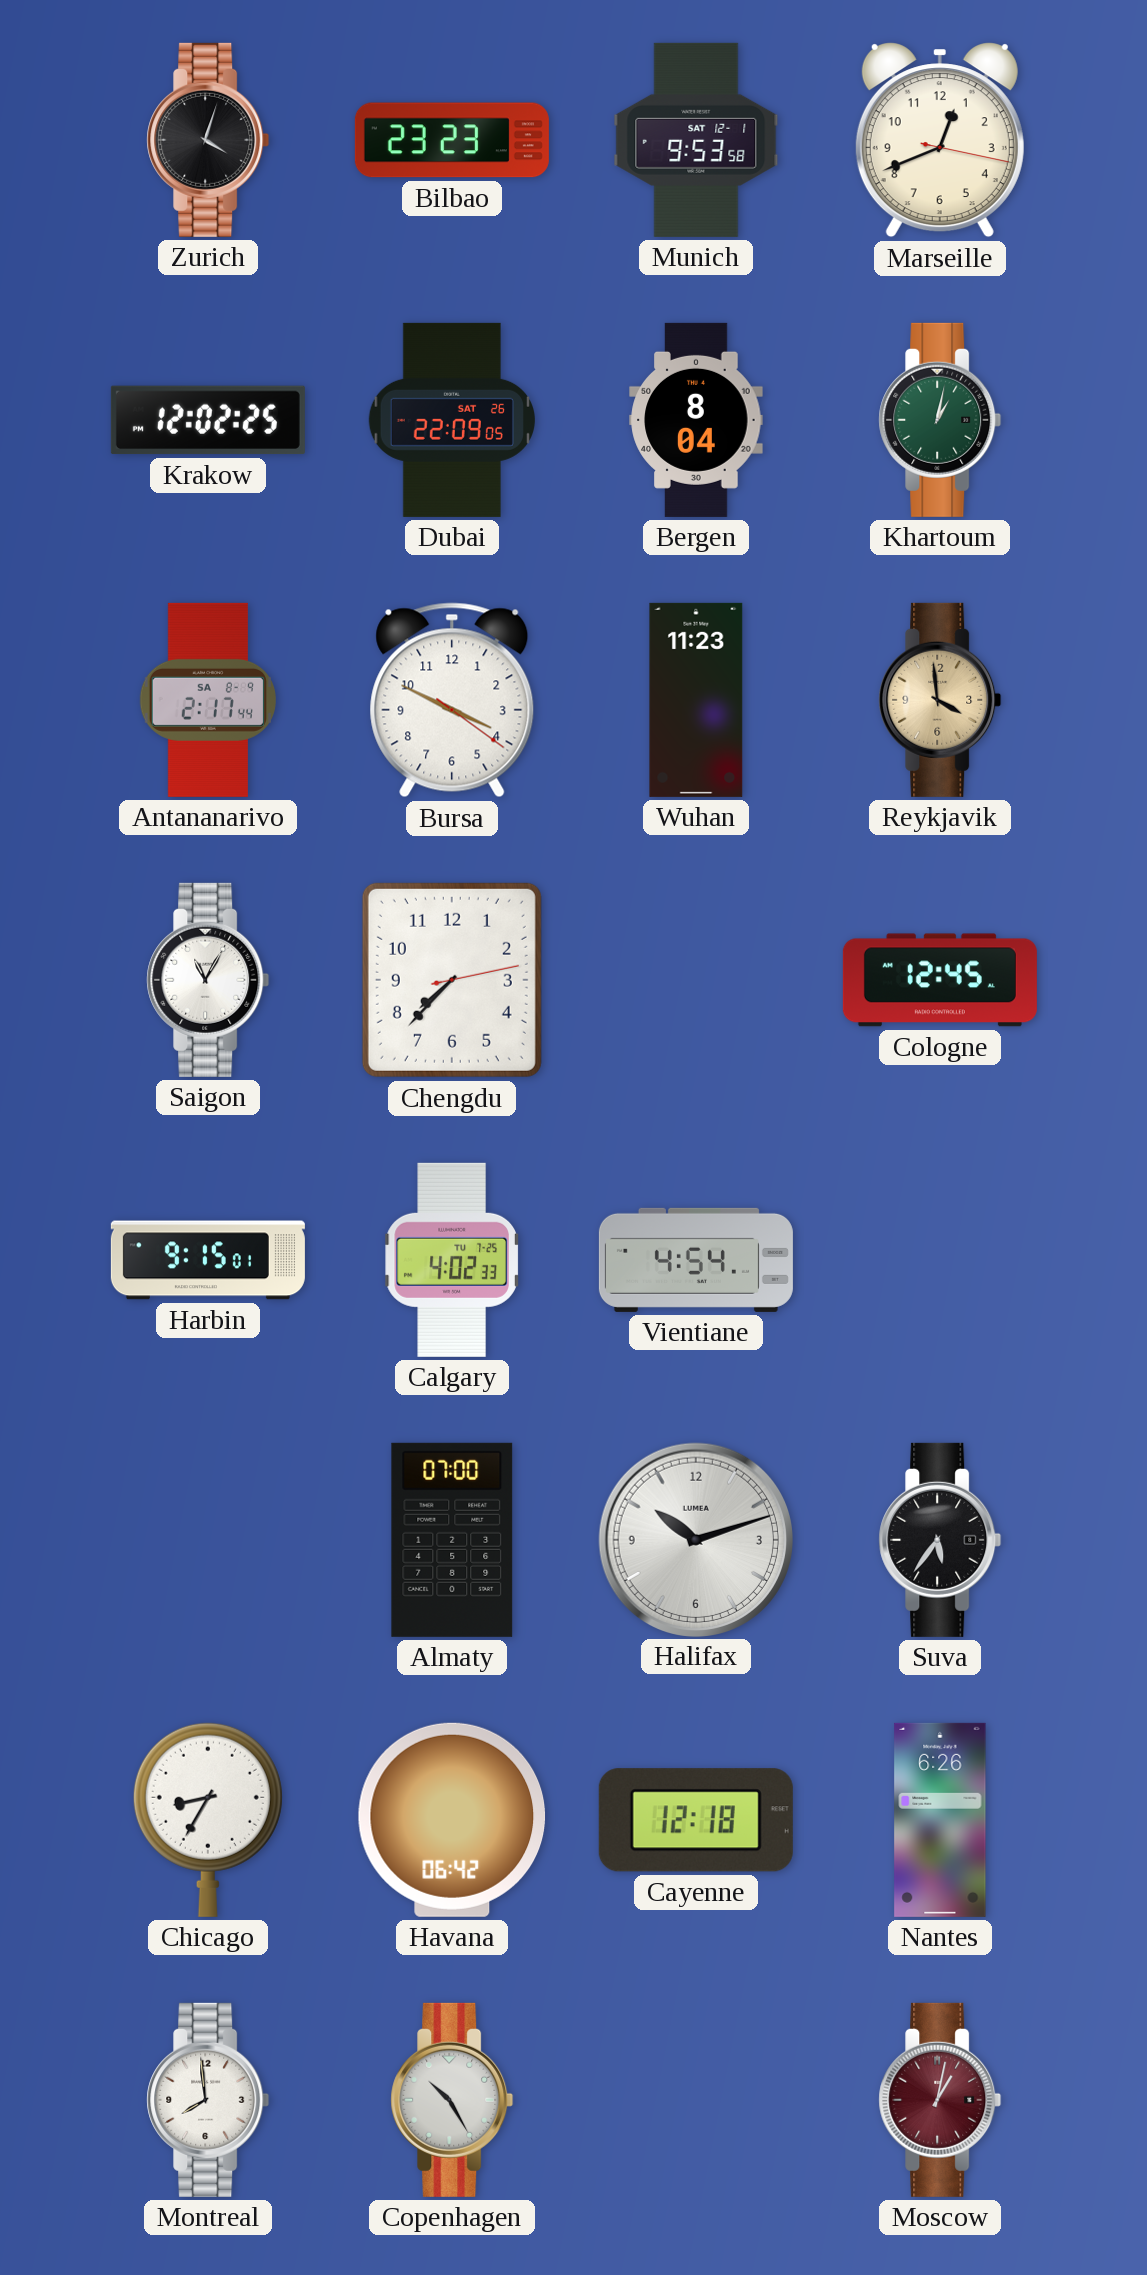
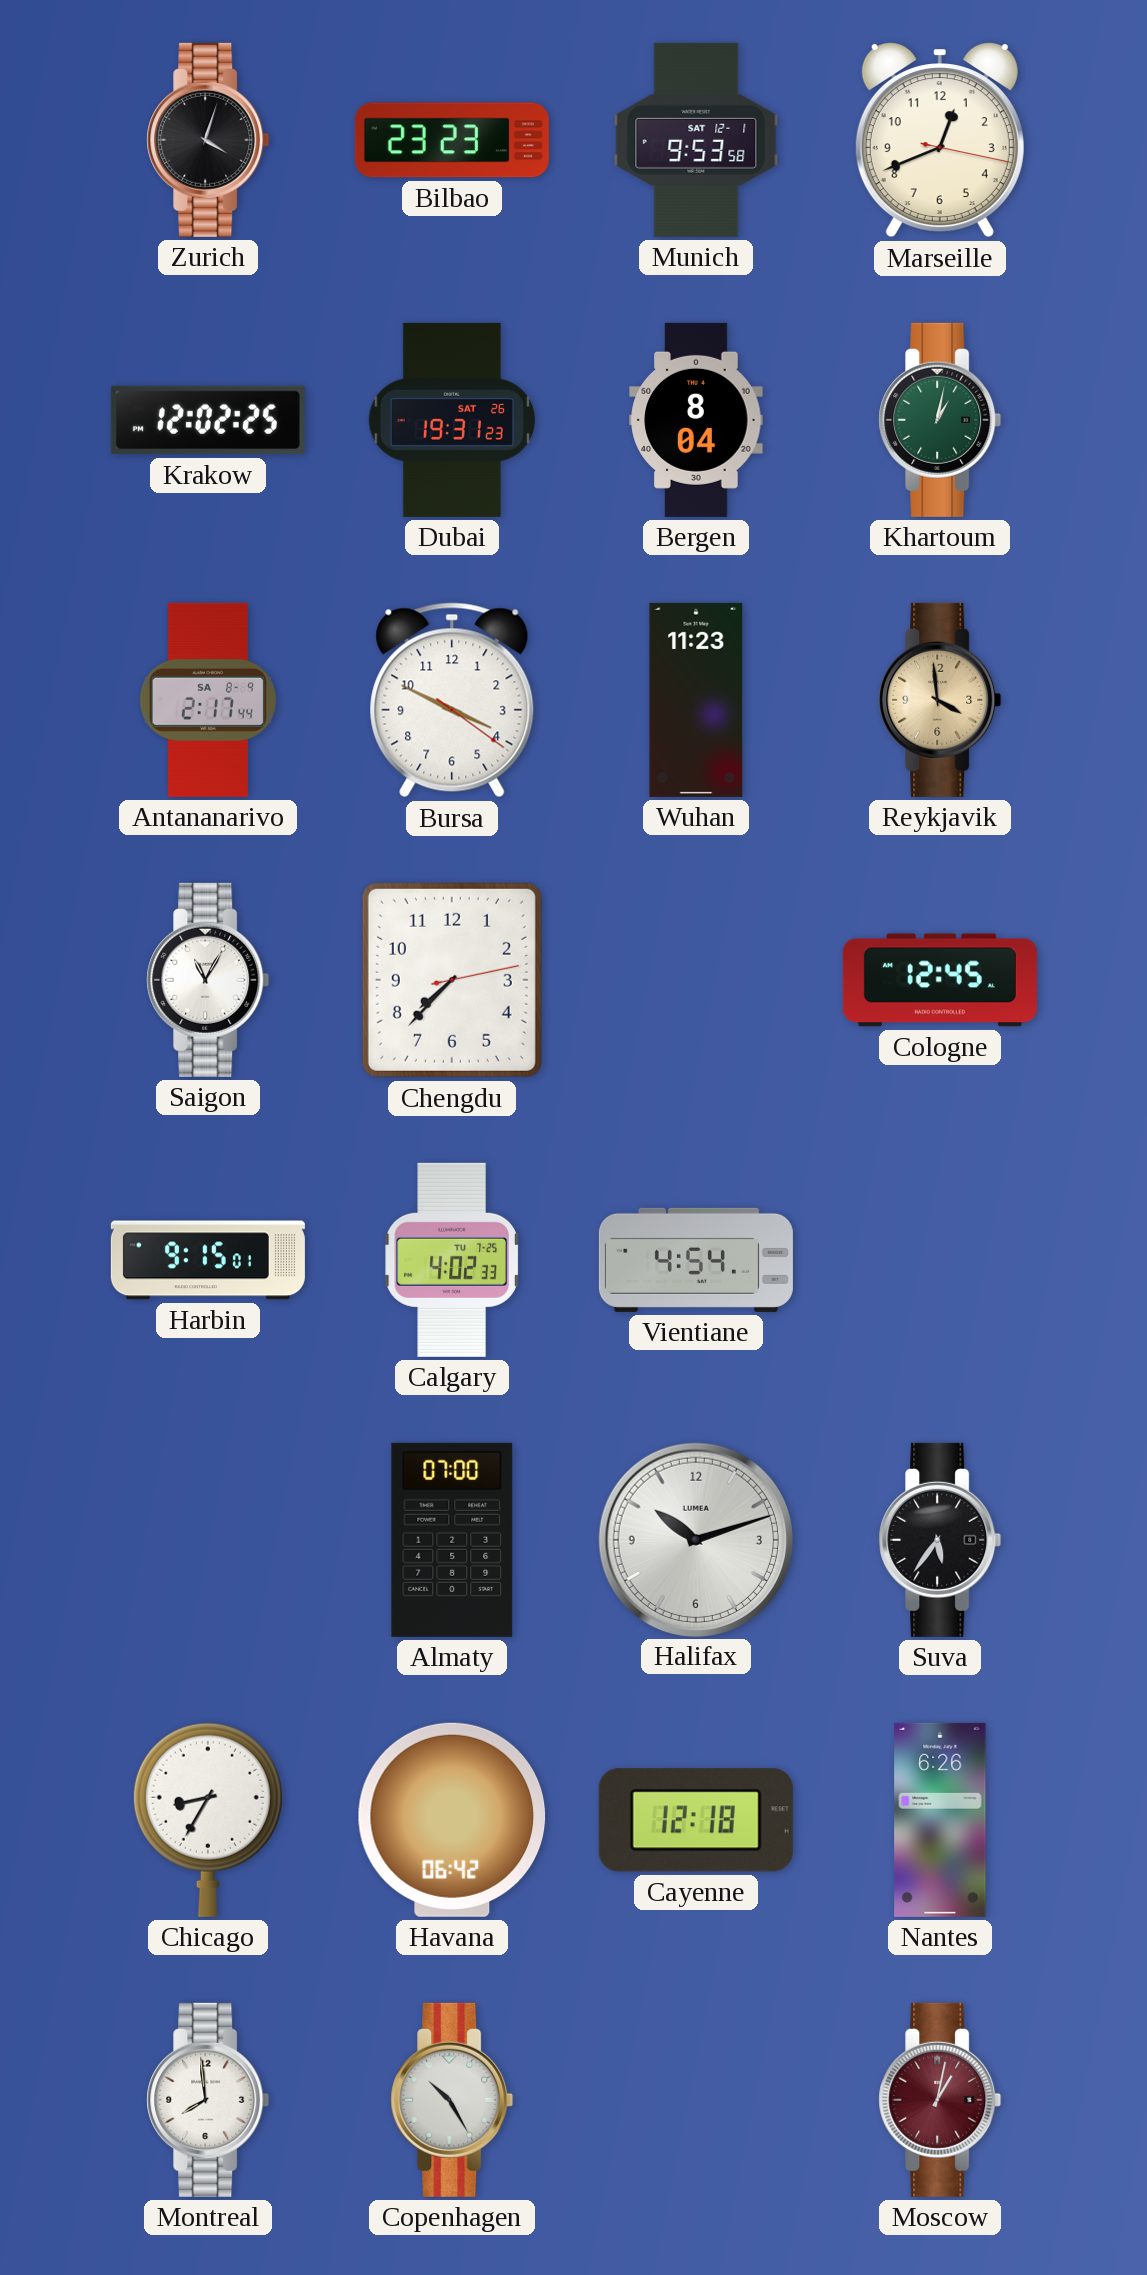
Dubai: 22:09 -> 19:31 (451, 420)
